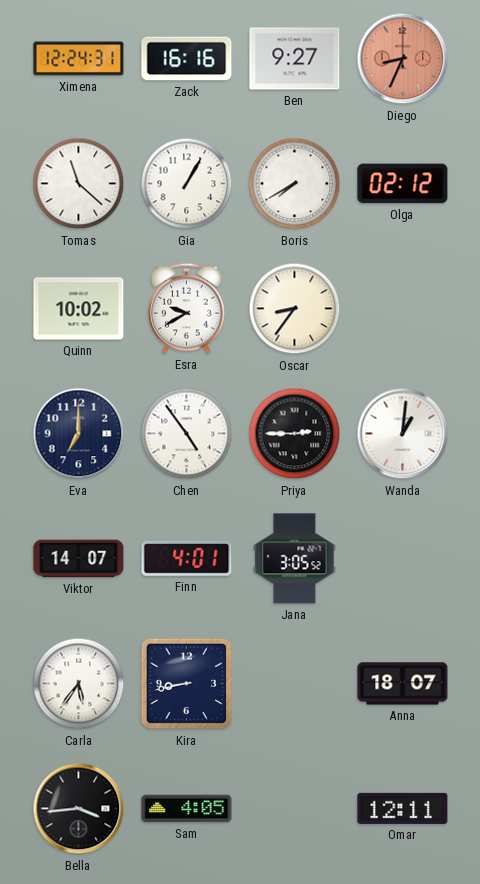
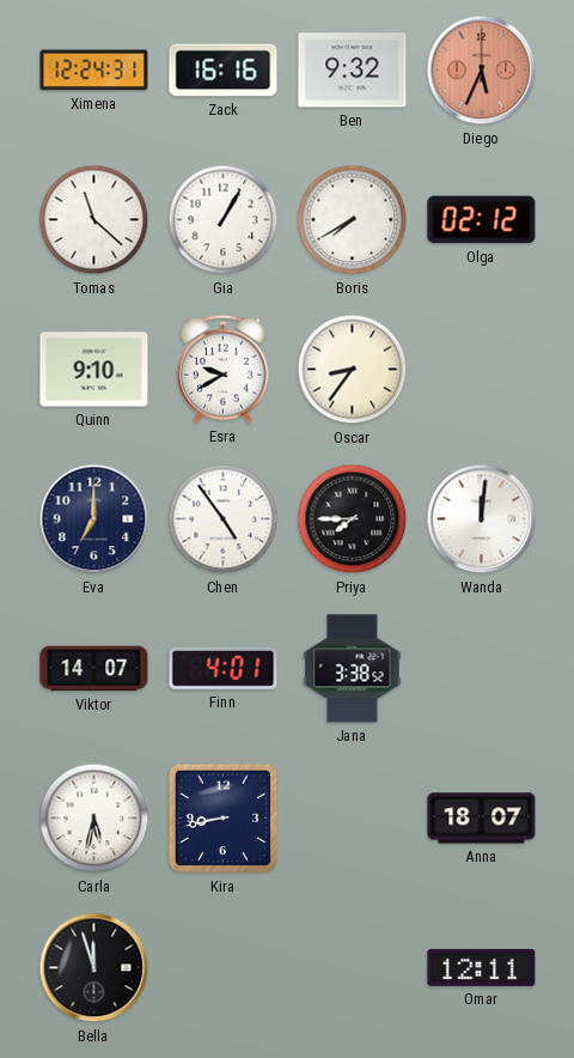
Ben: 9:27 -> 9:32 (353, 71)
Diego: 8:34 -> 5:34 (482, 71)
Quinn: 10:02 -> 9:10 (94, 370)
Priya: 2:45 -> 7:45 (353, 519)
Wanda: 1:01 -> 12:01 (482, 519)
Jana: 3:05 -> 3:38 (353, 669)
Carla: 5:36 -> 5:32 (94, 819)
Bella: 3:44 -> 11:57 (94, 968)
Sam: 4:05 -> none (187, 809)
